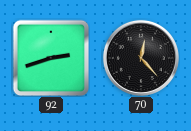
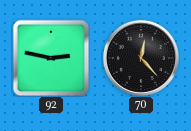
92: 2:42 -> 2:47 (51, 58)
